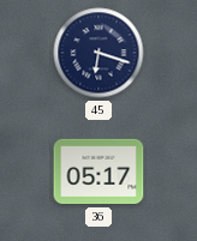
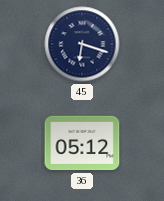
36: 05:17 -> 05:12 (82, 143)
